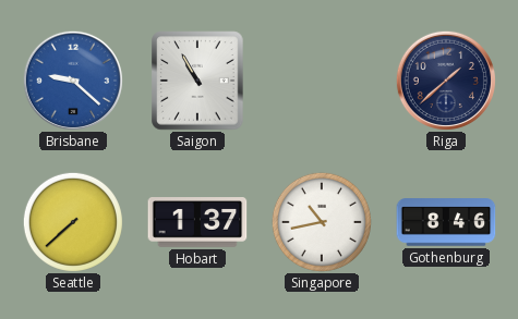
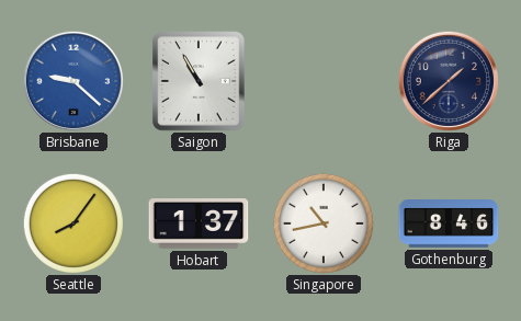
Seattle: 7:38 -> 8:06 (73, 223)
